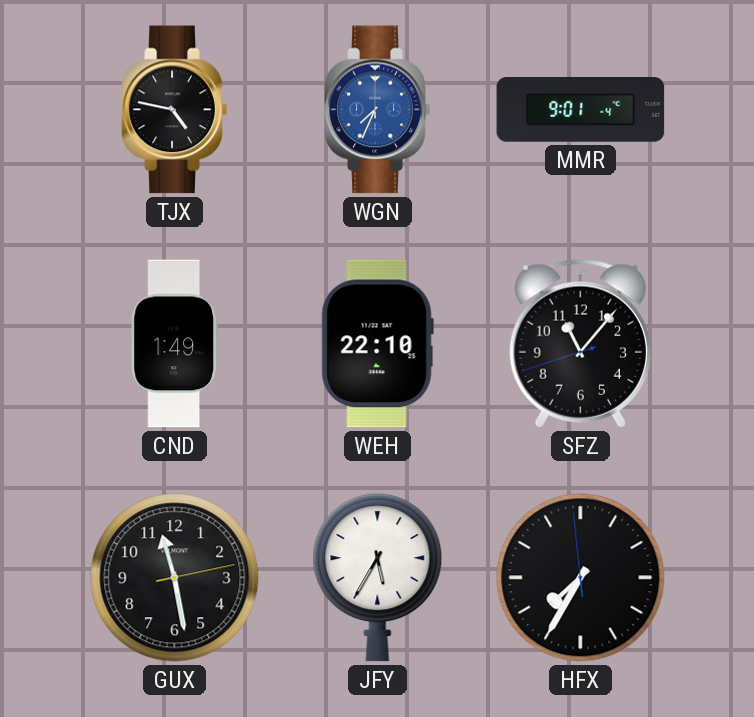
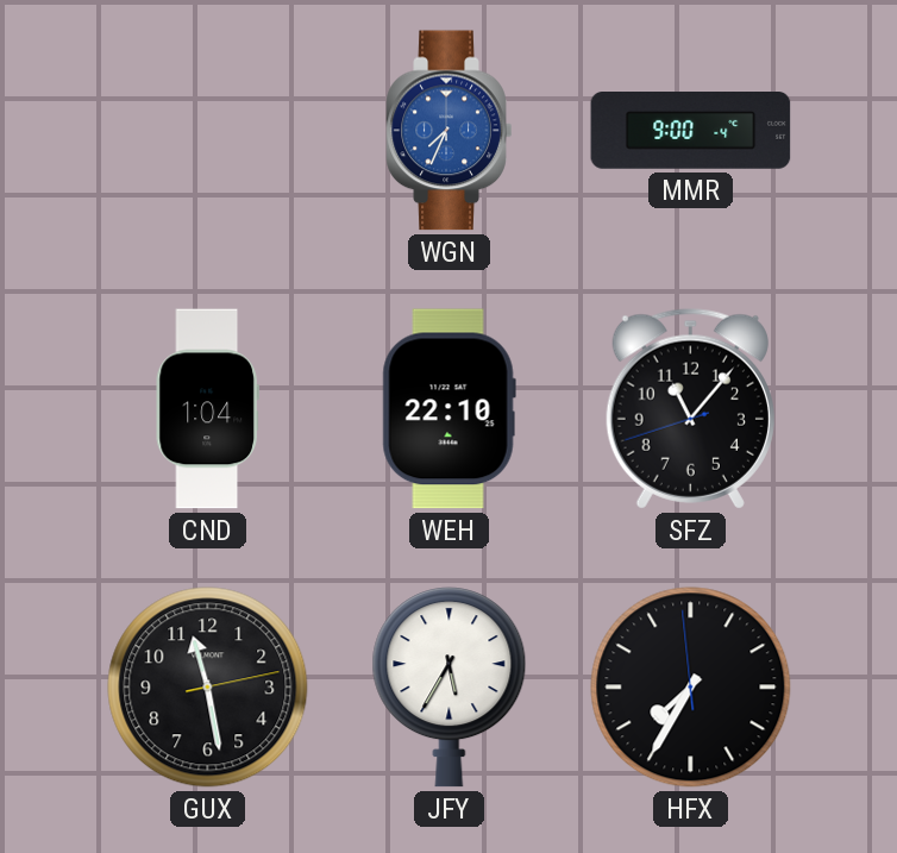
TJX: 4:47 -> none (175, 110)
MMR: 9:01 -> 9:00 (691, 131)
CND: 1:49 -> 1:04 (207, 409)
